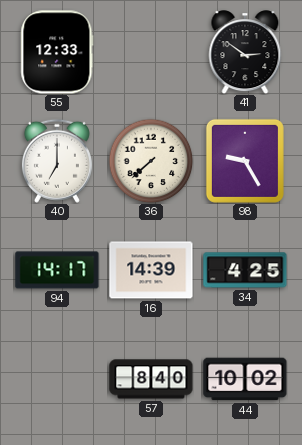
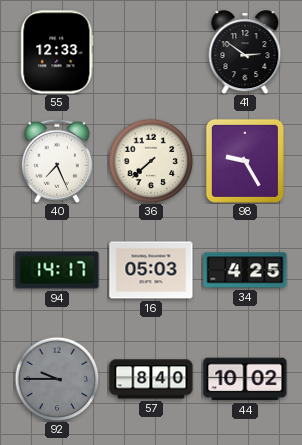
40: 7:00 -> 7:26 (57, 161)
16: 14:39 -> 05:03 (151, 270)
92: none -> 9:45 (57, 379)
